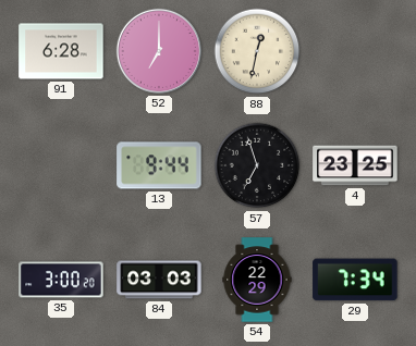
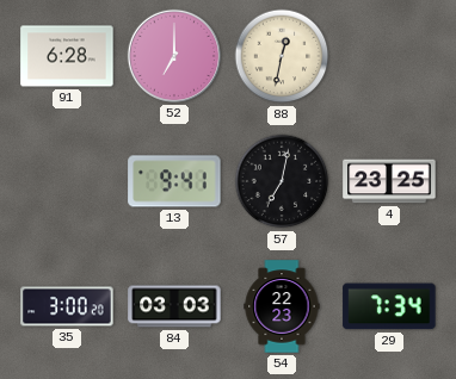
13: 9:44 -> 9:41 (174, 181)
57: 6:57 -> 7:02 (282, 181)
54: 22:29 -> 22:23 (282, 306)
